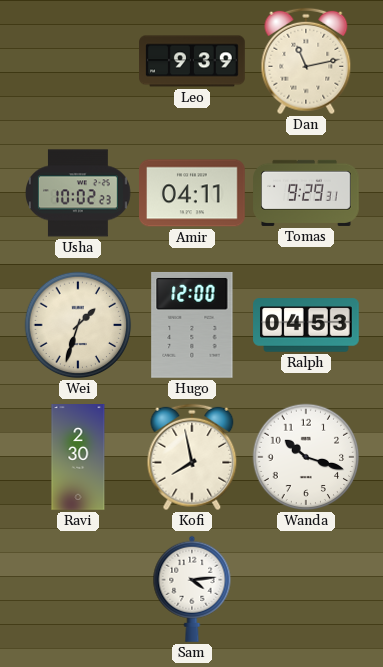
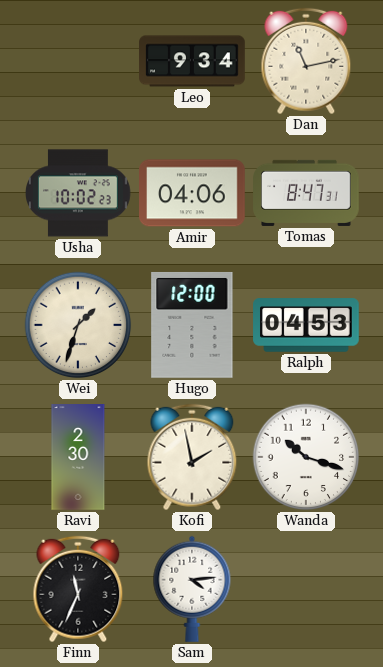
Leo: 9:39 -> 9:34 (192, 61)
Amir: 04:11 -> 04:06 (193, 193)
Tomas: 9:29 -> 8:47 (306, 193)
Kofi: 7:58 -> 1:58 (192, 457)
Finn: none -> 11:34 (78, 589)
